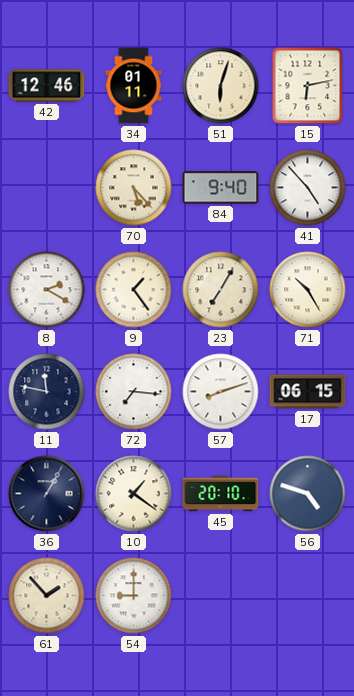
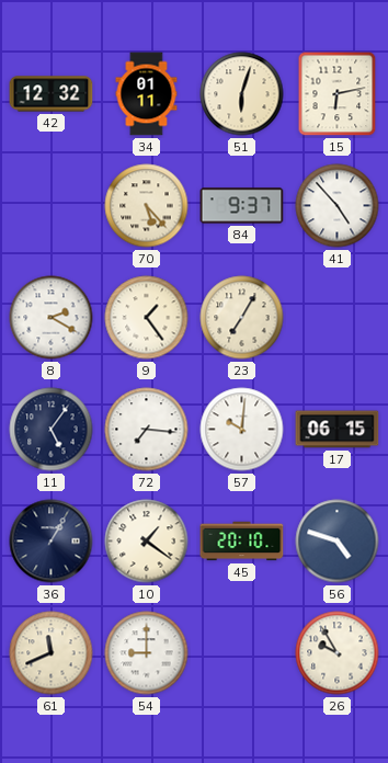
42: 12:46 -> 12:32 (52, 94)
84: 9:40 -> 9:37 (242, 206)
71: 10:25 -> none (308, 290)
11: 11:47 -> 5:06 (52, 430)
57: 8:12 -> 10:01 (242, 430)
61: 1:53 -> 11:41 (52, 653)
26: none -> 9:55 (338, 653)
